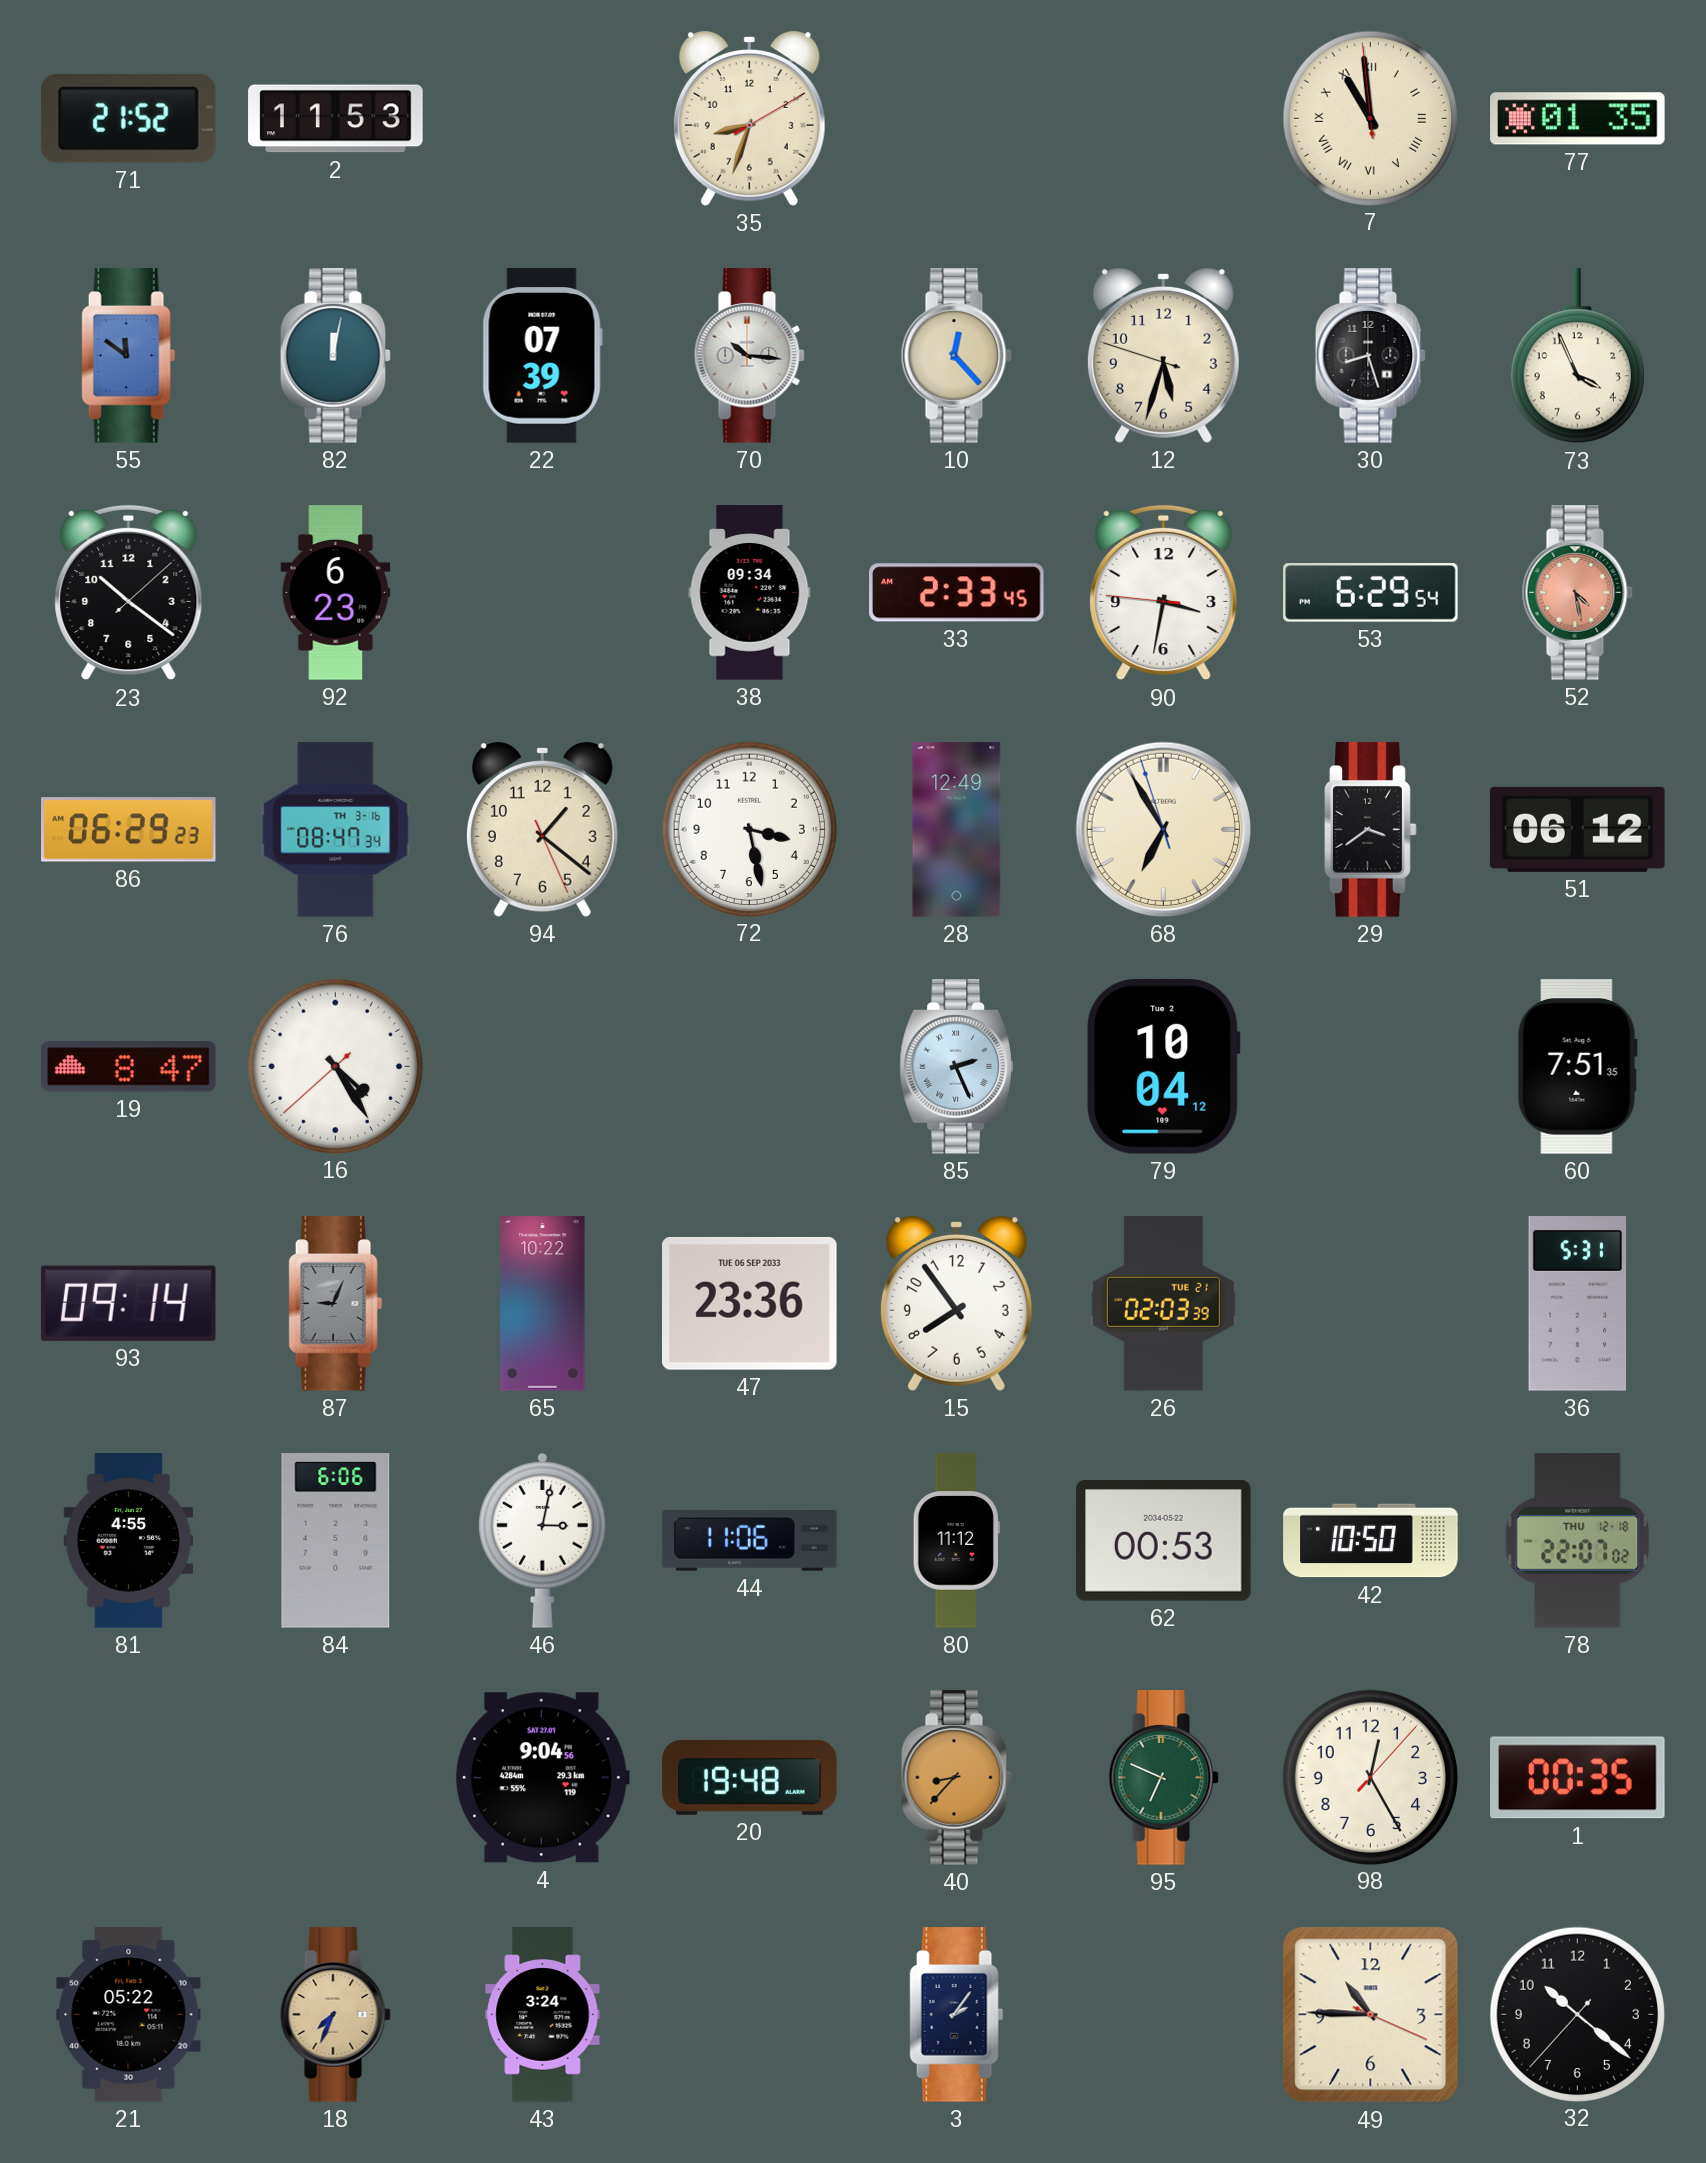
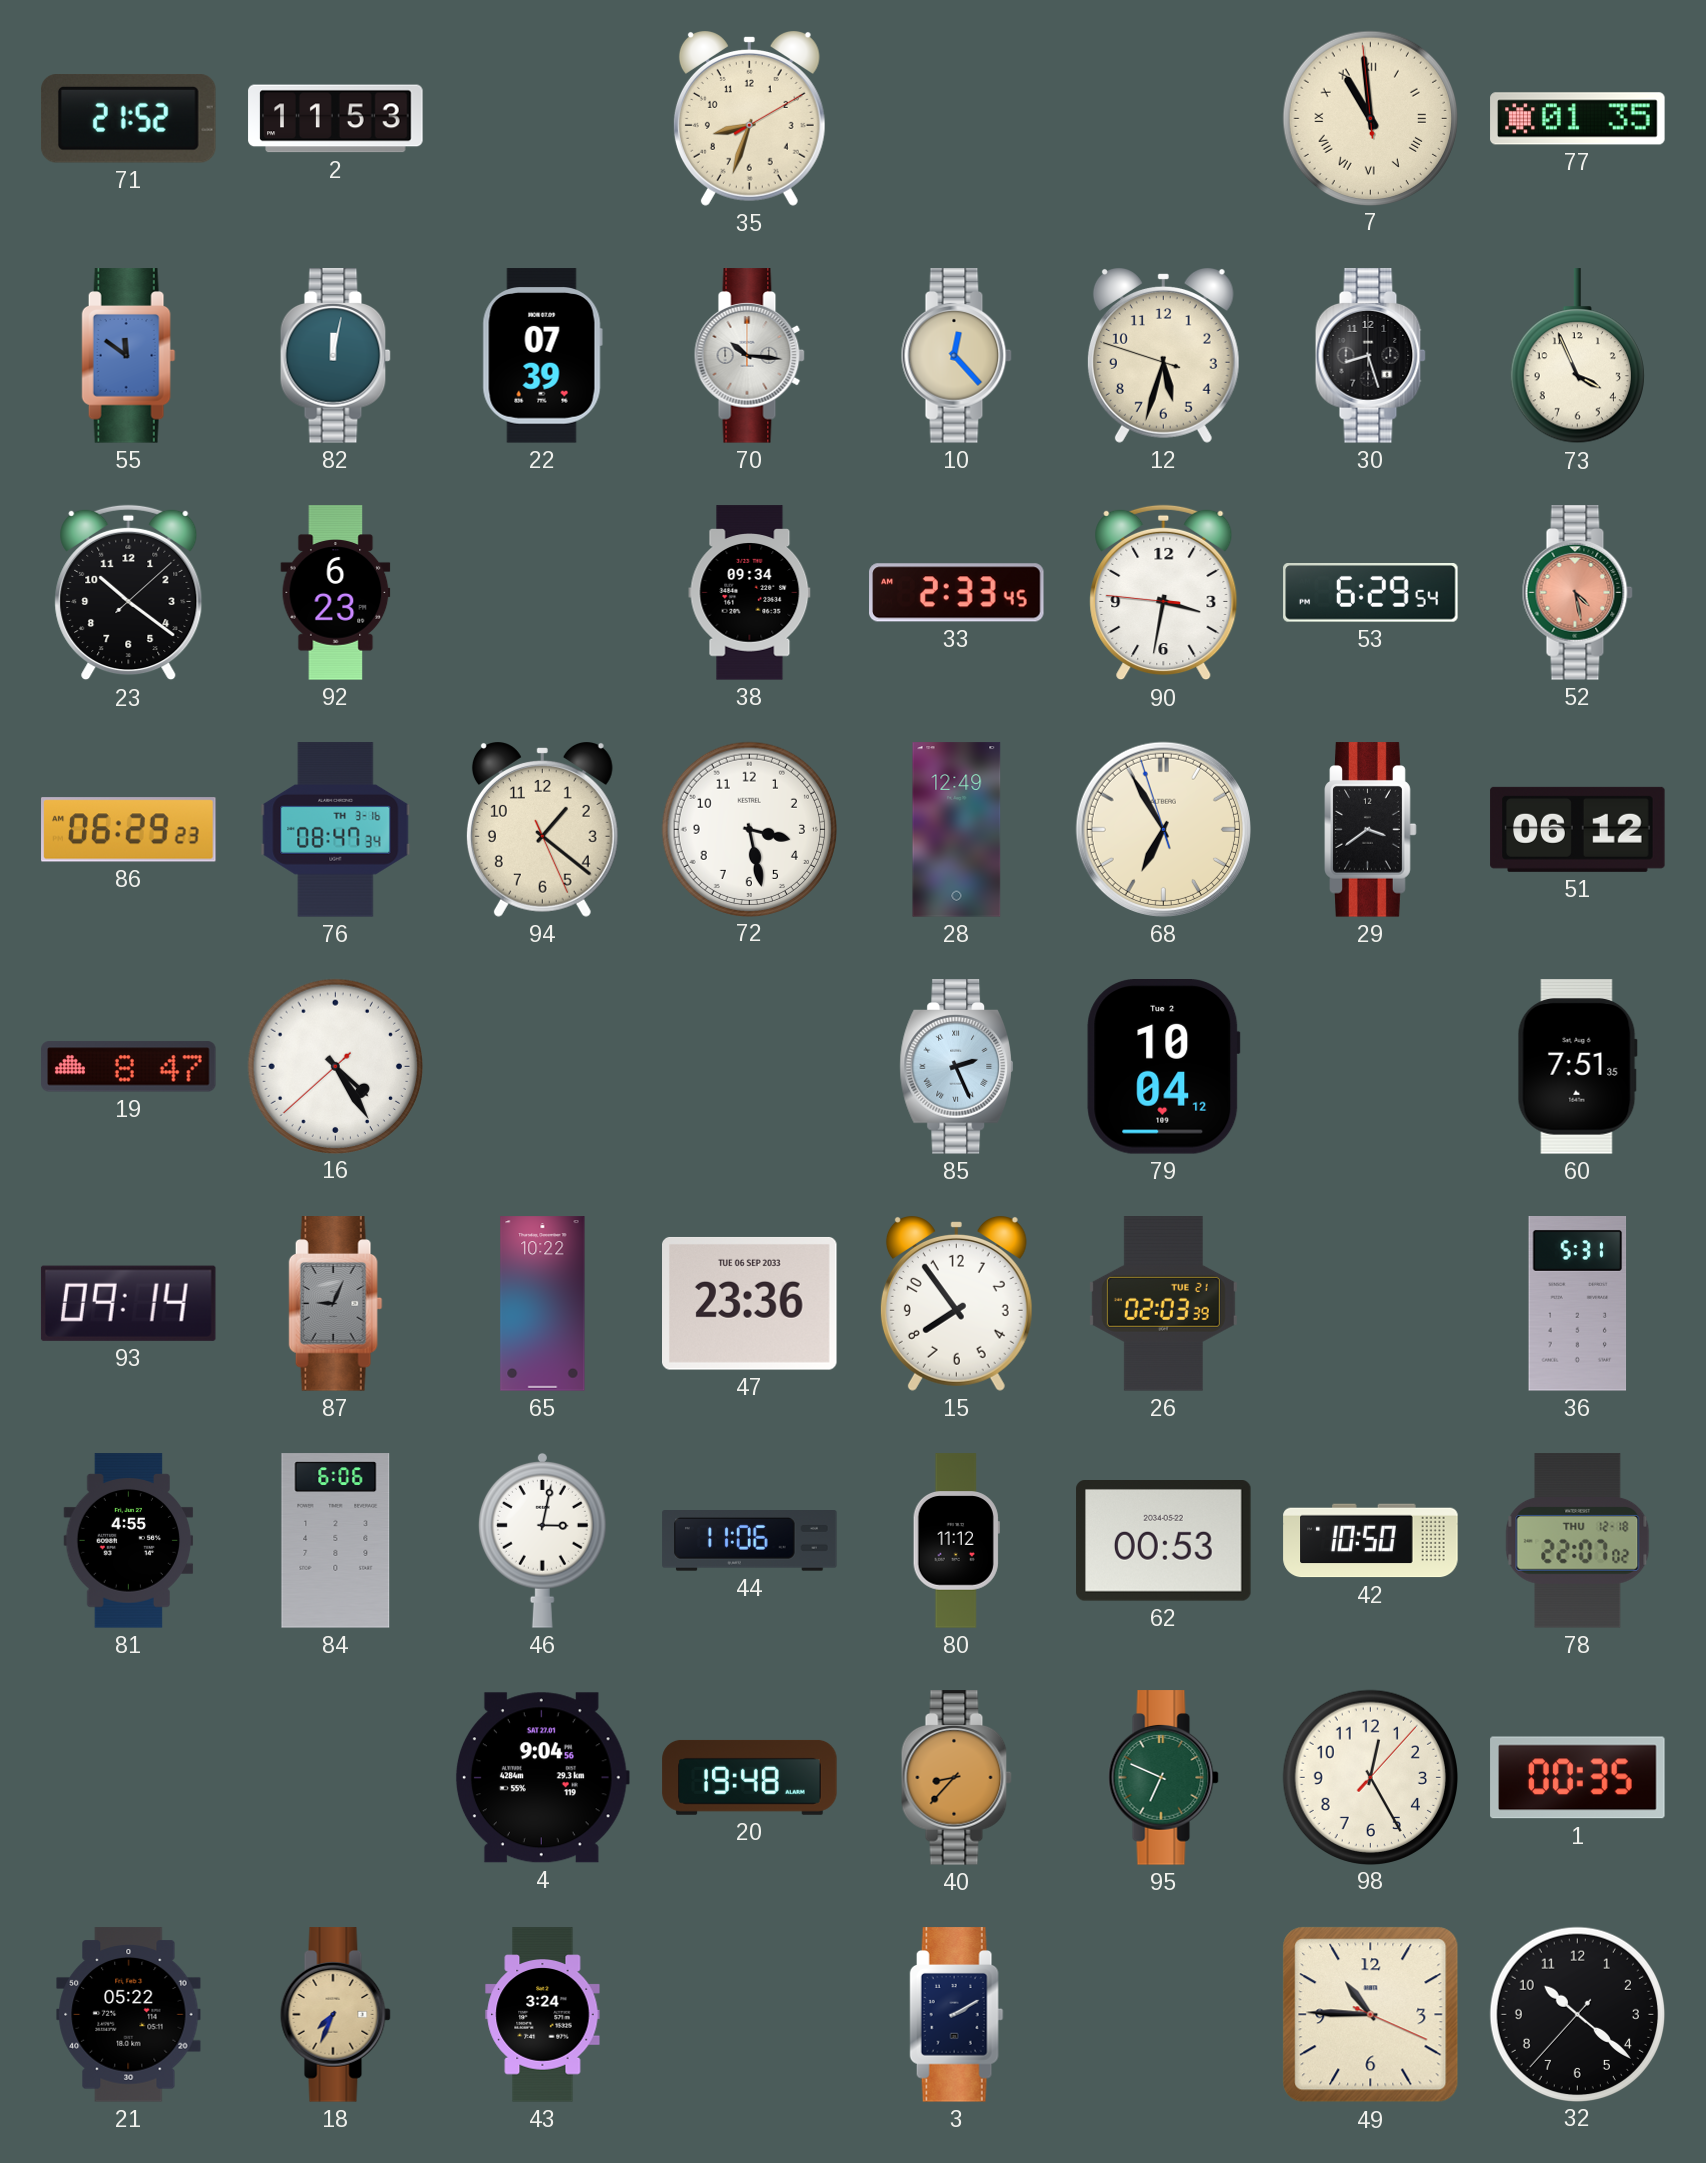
3: 2:06 -> 2:10 (957, 2015)
